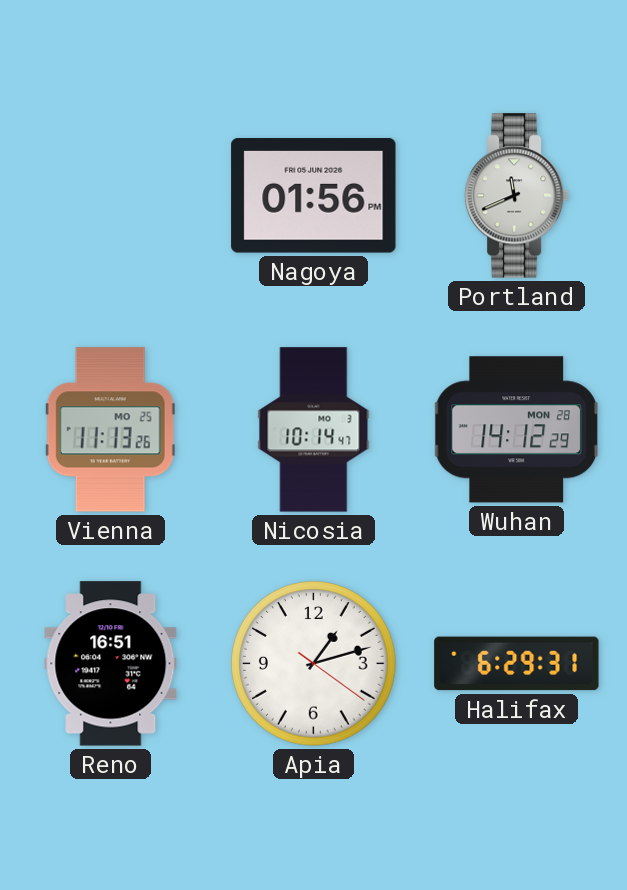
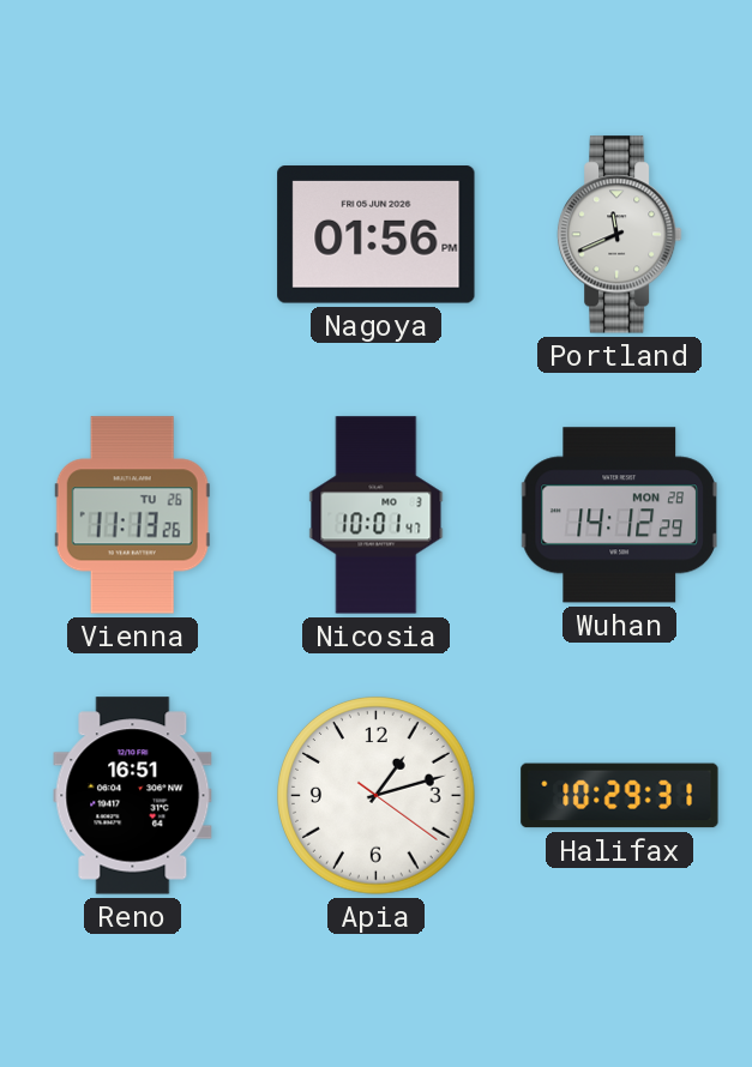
Vienna date: MO 25 -> TU 26 (132, 516)
Nicosia: 10:14 -> 10:01 (377, 516)
Halifax: 6:29 -> 10:29 (620, 796)
